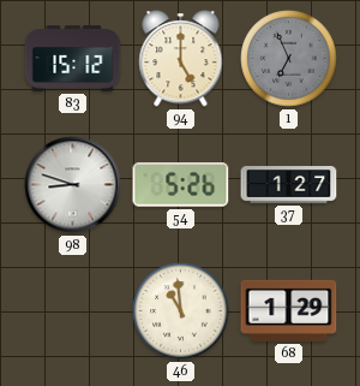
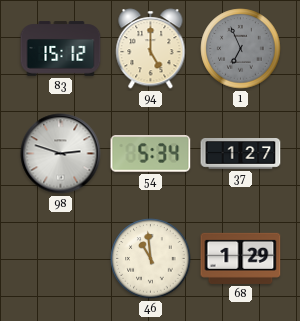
98: 8:48 -> 2:48 (61, 154)
54: 5:26 -> 5:34 (151, 154)
